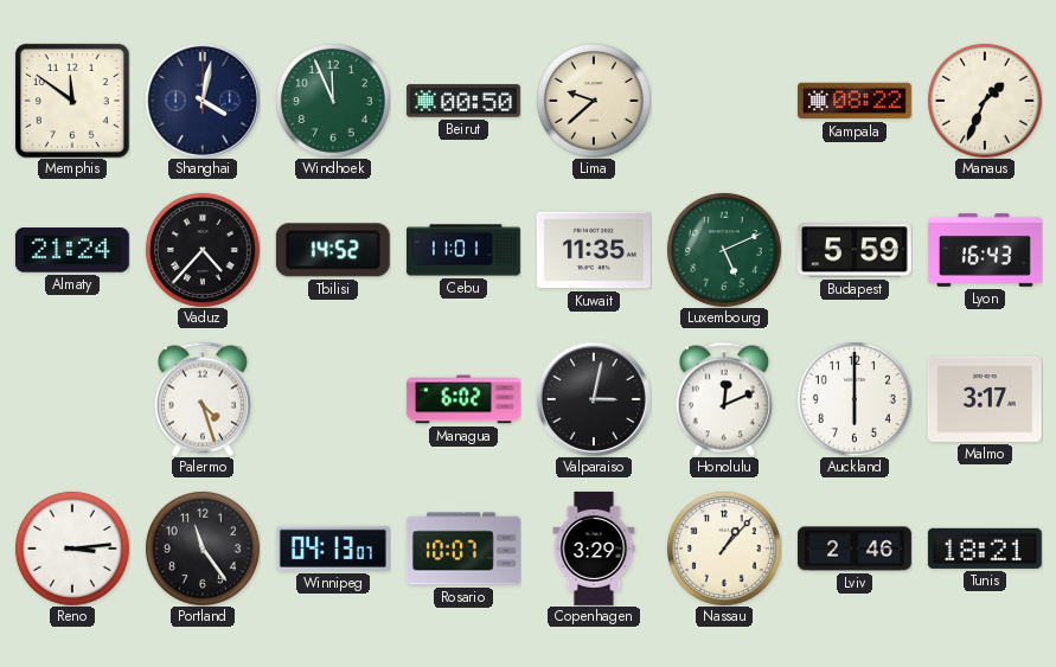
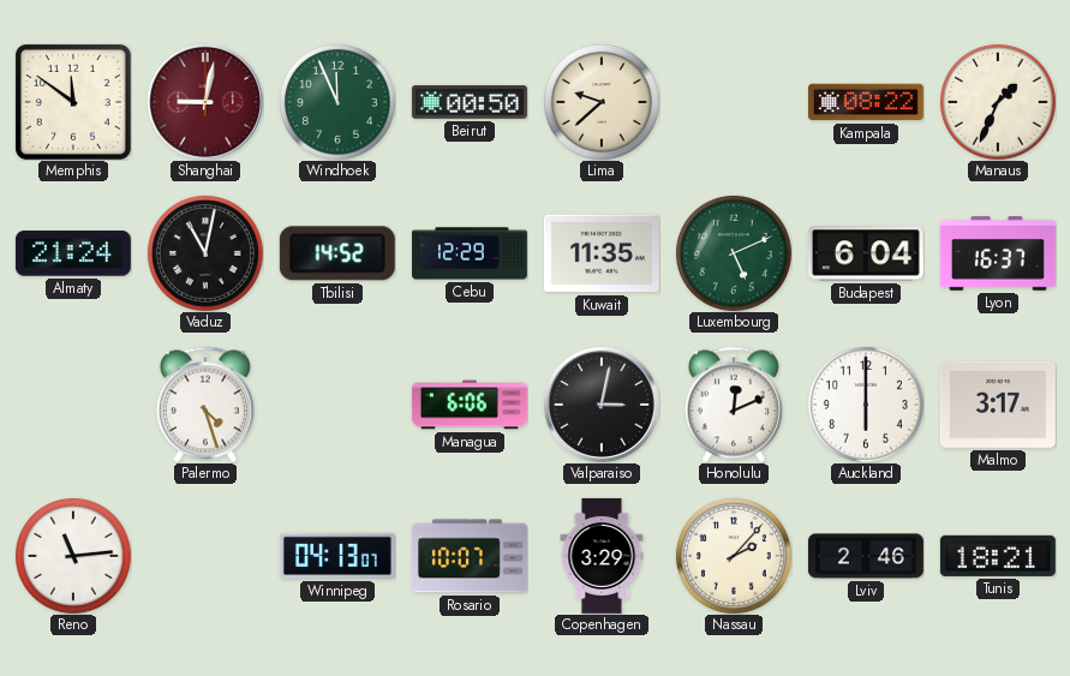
Shanghai: 4:02 -> 9:02 (205, 102)
Shanghai dial: navy -> burgundy (205, 102)
Vaduz: 4:37 -> 11:02 (205, 253)
Cebu: 11:01 -> 12:29 (470, 253)
Budapest: 5:59 -> 6:04 (866, 253)
Lyon: 16:43 -> 16:37 (998, 253)
Managua: 6:02 -> 6:06 (470, 405)
Reno: 3:14 -> 11:14 (73, 556)
Portland: 11:24 -> none (203, 549)
Nassau: 1:07 -> 2:07 (734, 556)
